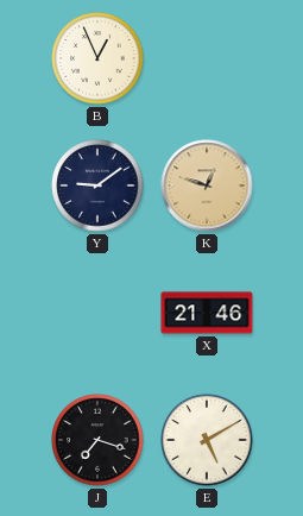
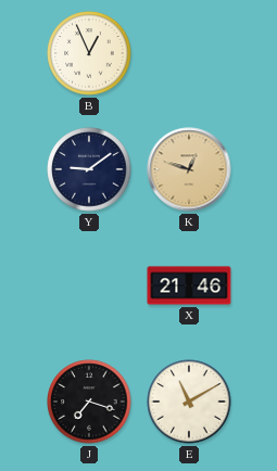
E: 5:10 -> 11:10 (189, 402)
